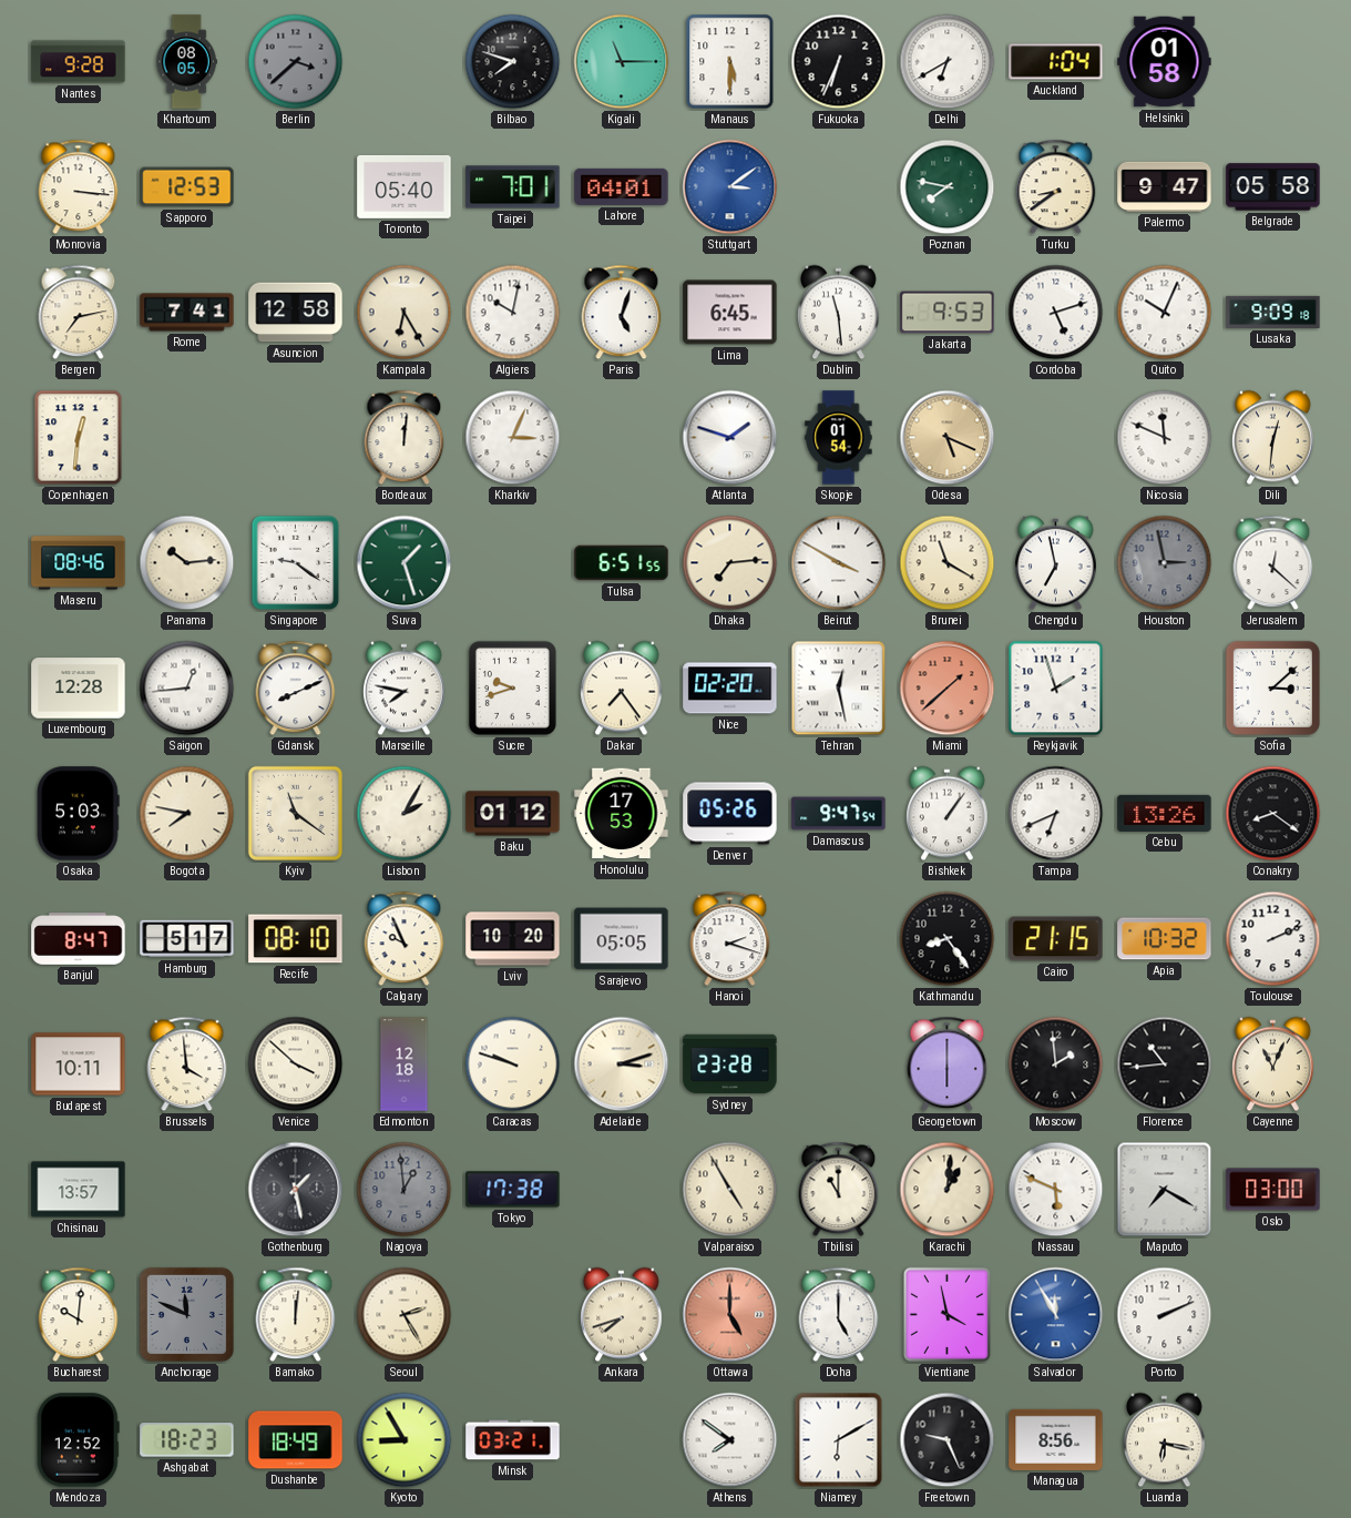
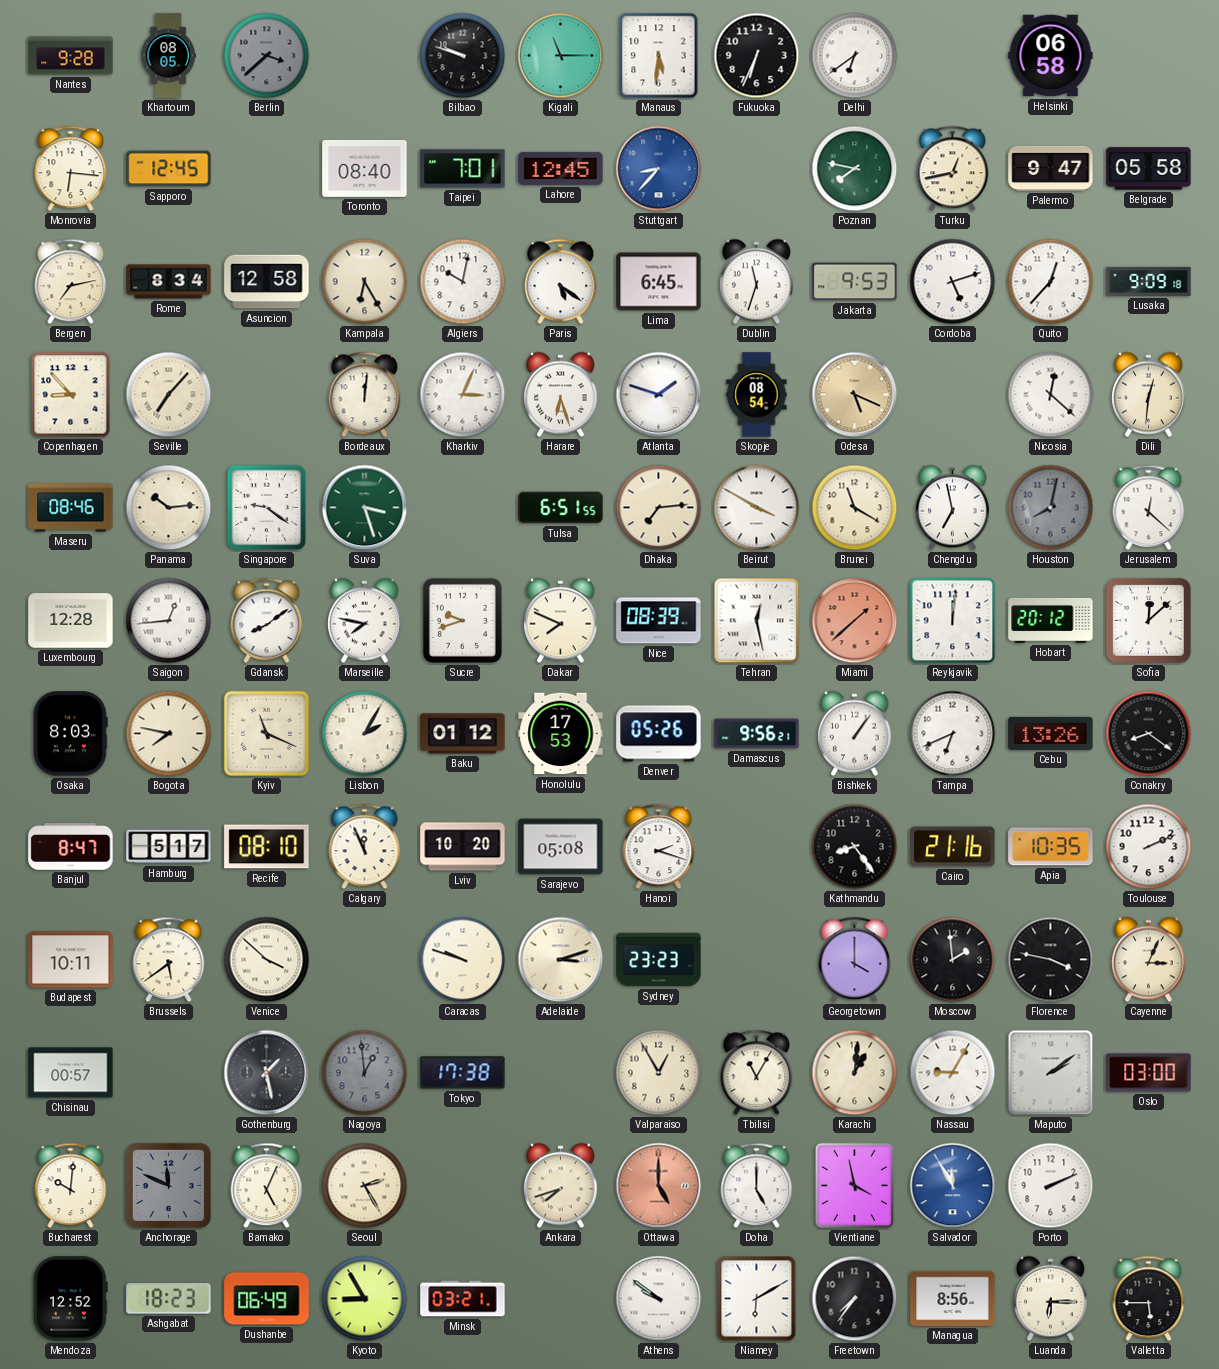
Bilbao: 7:48 -> 9:48 (463, 56)
Manaus: 5:30 -> 5:31 (659, 56)
Delhi: 6:40 -> 6:39 (855, 56)
Auckland: 1:04 -> none (1056, 62)
Helsinki: 01:58 -> 06:58 (1051, 56)
Monrovia: 3:16 -> 6:16 (71, 169)
Sapporo: 12:53 -> 12:45 (169, 169)
Toronto: 05:40 -> 08:40 (365, 168)
Lahore: 04:01 -> 12:45 (561, 168)
Stuttgart: 3:09 -> 8:37 (659, 169)
Turku: 8:39 -> 12:43 (953, 169)
Rome: 7:41 -> 8:34 (169, 282)
Paris: 5:03 -> 5:21 (561, 282)
Dublin: 11:29 -> 11:33 (757, 282)
Quito: 10:04 -> 12:37 (1051, 282)
Copenhagen: 12:31 -> 8:53 (71, 395)
Seville: none -> 7:07 (169, 395)
Harare: none -> 6:27 (561, 395)
Skopje: 01:54 -> 08:54 (757, 395)
Nicosia: 11:49 -> 12:22 (1051, 395)
Suva: 1:27 -> 3:27 (365, 508)
Houston: 2:58 -> 8:02 (1051, 508)
Gdansk: 8:11 -> 8:09 (267, 621)
Dakar: 7:24 -> 7:49 (561, 621)
Nice: 02:20 -> 08:39 (659, 621)
Reykjavik: 1:57 -> 12:01 (953, 621)
Hobart: none -> 20:12 (1051, 620)
Sofia: 3:08 -> 12:08 (1148, 620)
Osaka: 5:03 -> 8:03 (71, 734)
Kyiv: 11:21 -> 11:19 (266, 733)
Damascus: 9:47 -> 9:56 (757, 734)
Calgary: 9:56 -> 11:56 (365, 847)
Sarajevo: 05:05 -> 05:08 (561, 847)
Cairo: 21:15 -> 21:16 (953, 847)
Apia: 10:32 -> 10:35 (1051, 847)
Brussels: 3:59 -> 5:39 (169, 960)
Edmonton: 12:18 -> none (405, 1064)
Sydney: 23:28 -> 23:23 (659, 960)
Georgetown: 6:00 -> 4:00 (855, 960)
Florence: 10:44 -> 3:47 (1051, 960)
Cayenne: 11:04 -> 3:04 (1149, 960)
Chisinau: 13:57 -> 00:57 (71, 1073)
Valparaiso: 4:55 -> 12:55 (659, 1073)
Tbilisi: 11:00 -> 11:05 (757, 1073)
Nassau: 5:49 -> 9:05 (953, 1073)
Maputo: 7:20 -> 2:09 (1051, 1073)
Bamako: 12:01 -> 5:04 (267, 1186)
Dushanbe: 18:49 -> 06:49 (267, 1299)
Athens: 7:51 -> 9:51 (659, 1299)
Freetown: 9:26 -> 7:36 (855, 1299)
Luanda: 6:17 -> 6:15 (1051, 1299)
Valletta: none -> 5:45 (1149, 1299)
